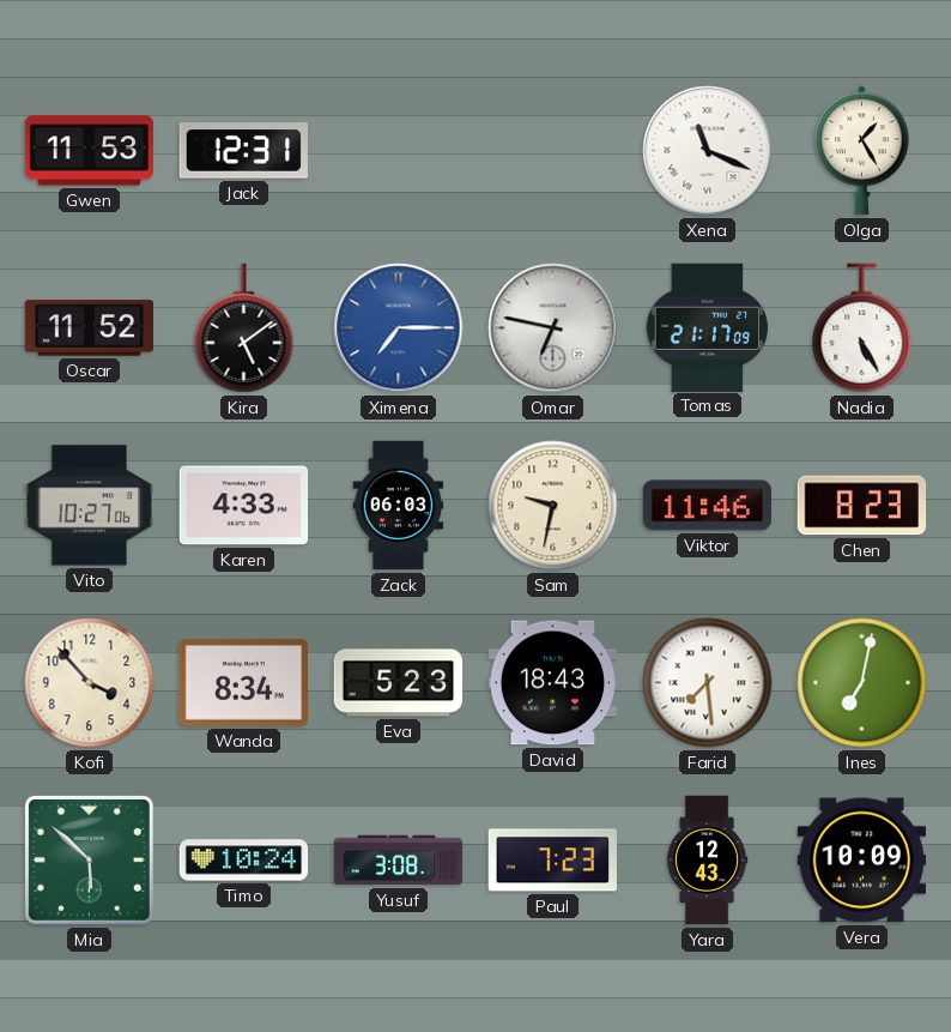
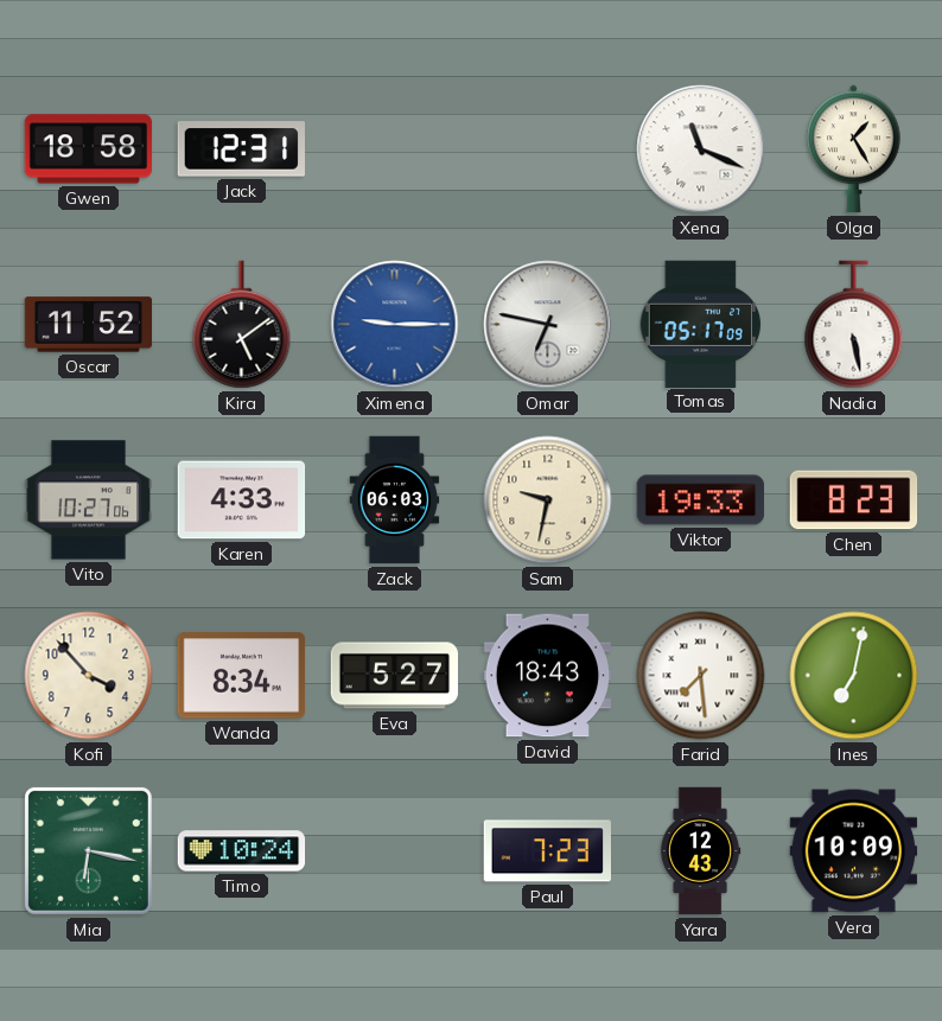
Gwen: 11:53 -> 18:58 (89, 149)
Ximena: 7:15 -> 9:15 (395, 325)
Tomas: 21:17 -> 05:17 (701, 324)
Nadia: 5:25 -> 5:28 (854, 325)
Viktor: 11:46 -> 19:33 (701, 500)
Eva: 5:23 -> 5:27 (395, 676)
Mia: 5:52 -> 6:17 (88, 850)
Yusuf: 3:08 -> none (399, 861)
